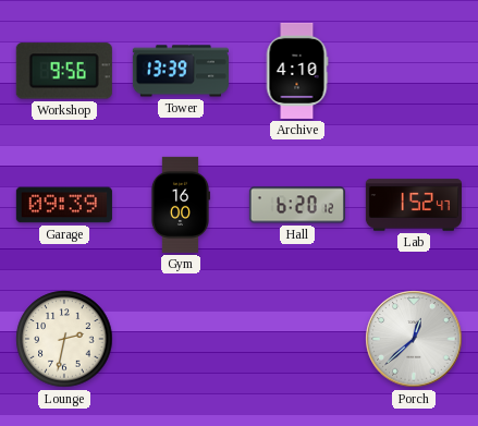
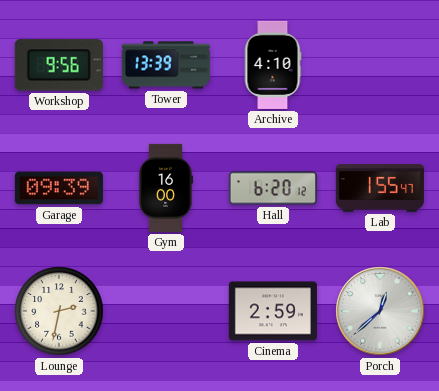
Lab: 1:52 -> 1:55 (380, 188)
Cinema: none -> 2:59 (273, 311)
